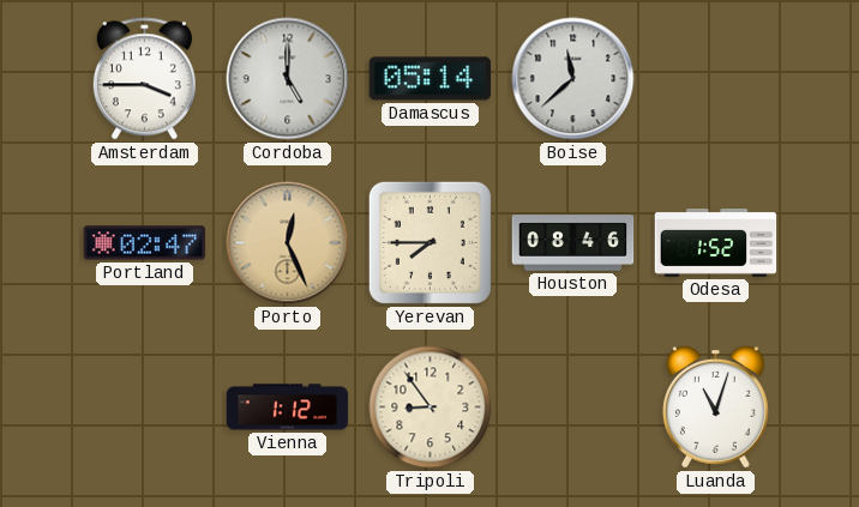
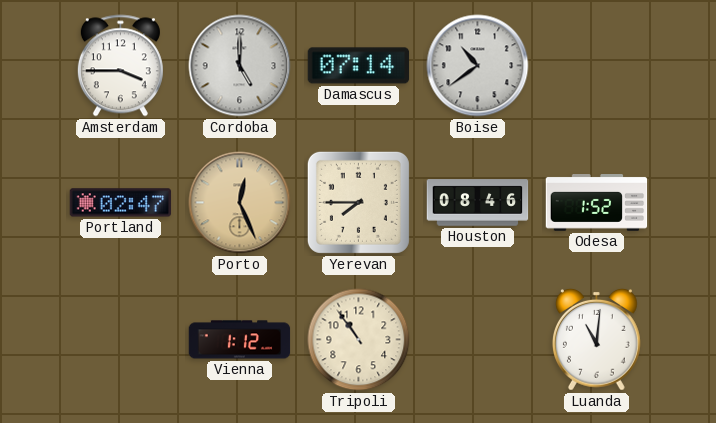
Damascus: 05:14 -> 07:14 (359, 66)
Boise: 11:38 -> 10:39 (478, 66)
Tripoli: 8:54 -> 10:54 (359, 340)
Luanda: 11:03 -> 11:01 (596, 339)
